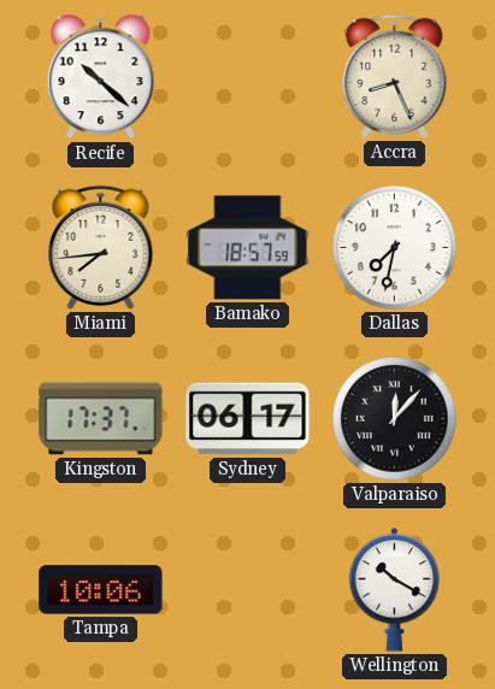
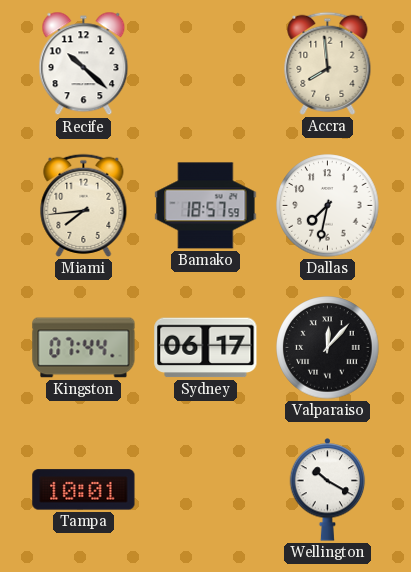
Accra: 8:26 -> 7:59 (328, 63)
Kingston: 17:37 -> 07:44 (84, 348)
Tampa: 10:06 -> 10:01 (84, 490)
